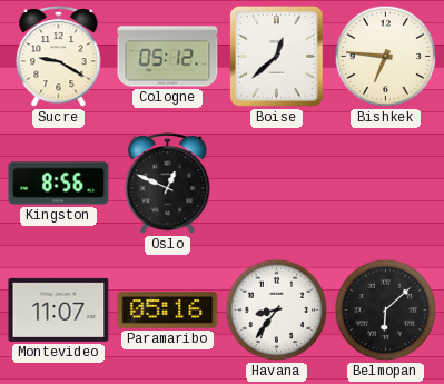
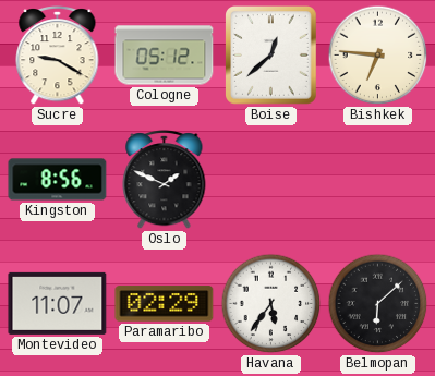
Oslo: 12:49 -> 1:49 (165, 180)
Paramaribo: 05:16 -> 02:29 (165, 304)
Havana: 8:36 -> 5:36 (271, 304)
